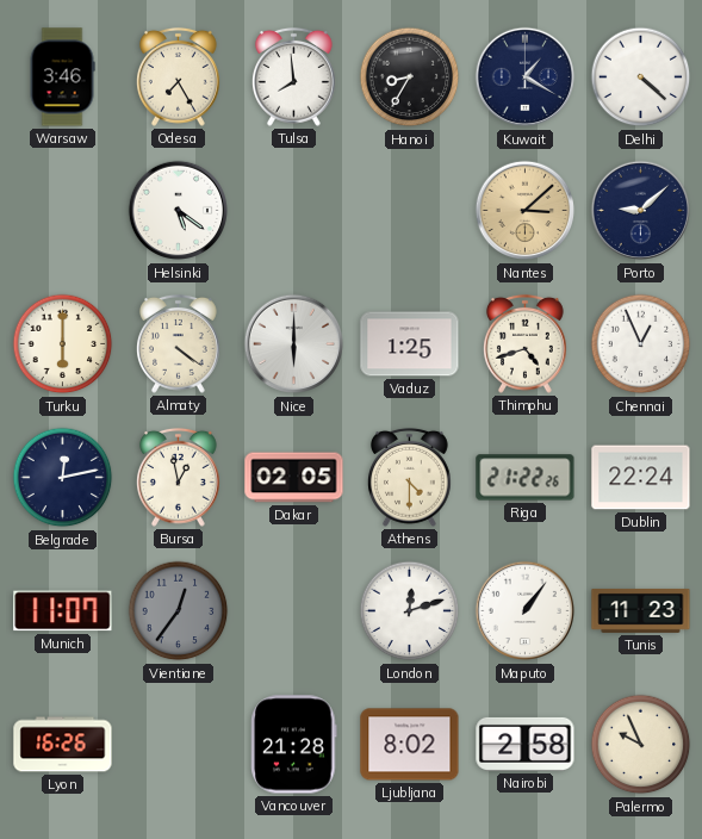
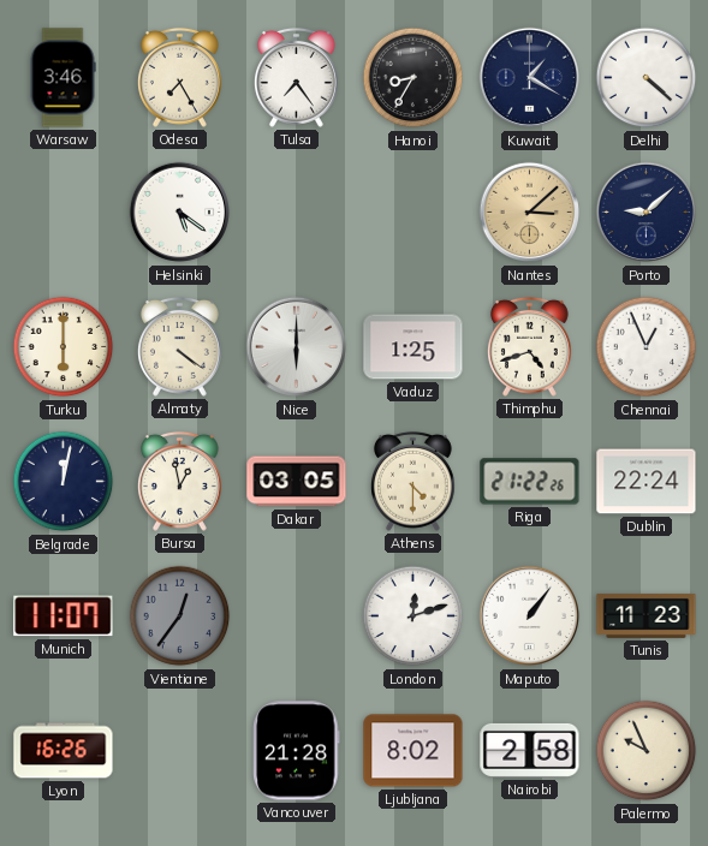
Tulsa: 7:59 -> 7:24 (296, 77)
Belgrade: 12:13 -> 12:02 (64, 482)
Dakar: 02:05 -> 03:05 (297, 482)
